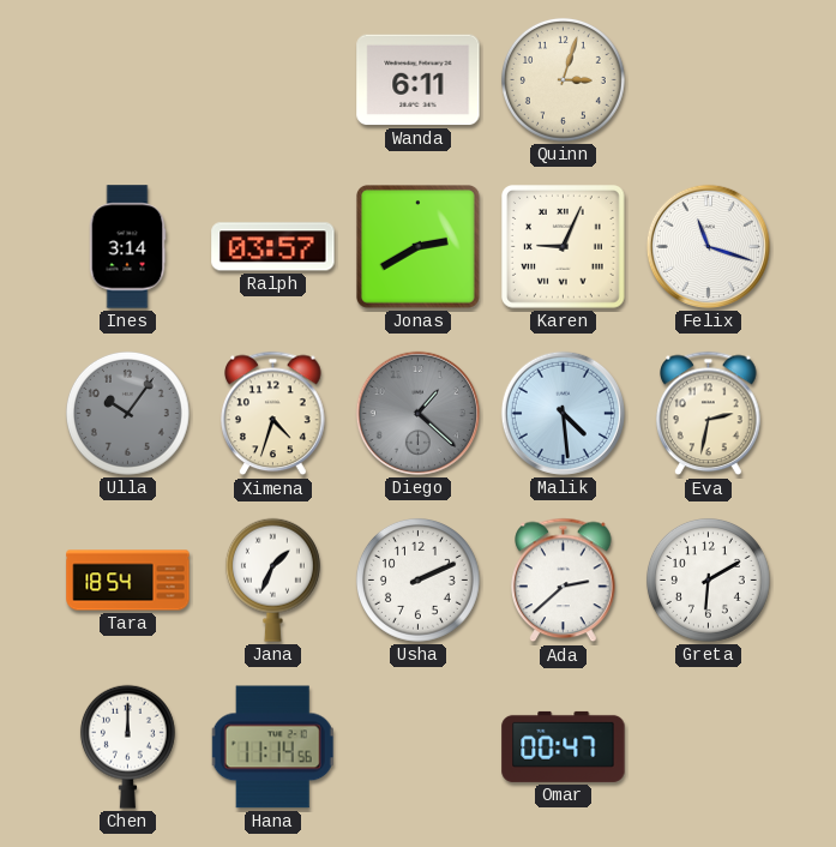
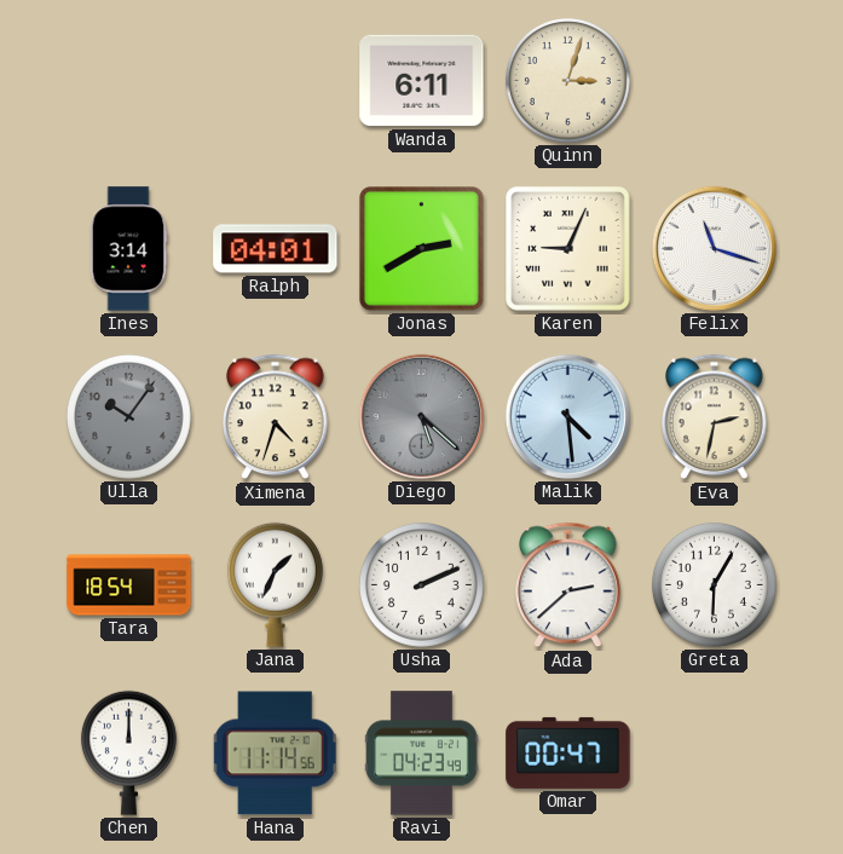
Ralph: 03:57 -> 04:01 (276, 249)
Diego: 1:22 -> 5:22 (421, 416)
Greta: 6:10 -> 6:05 (714, 584)
Ravi: none -> 04:23 (422, 754)
